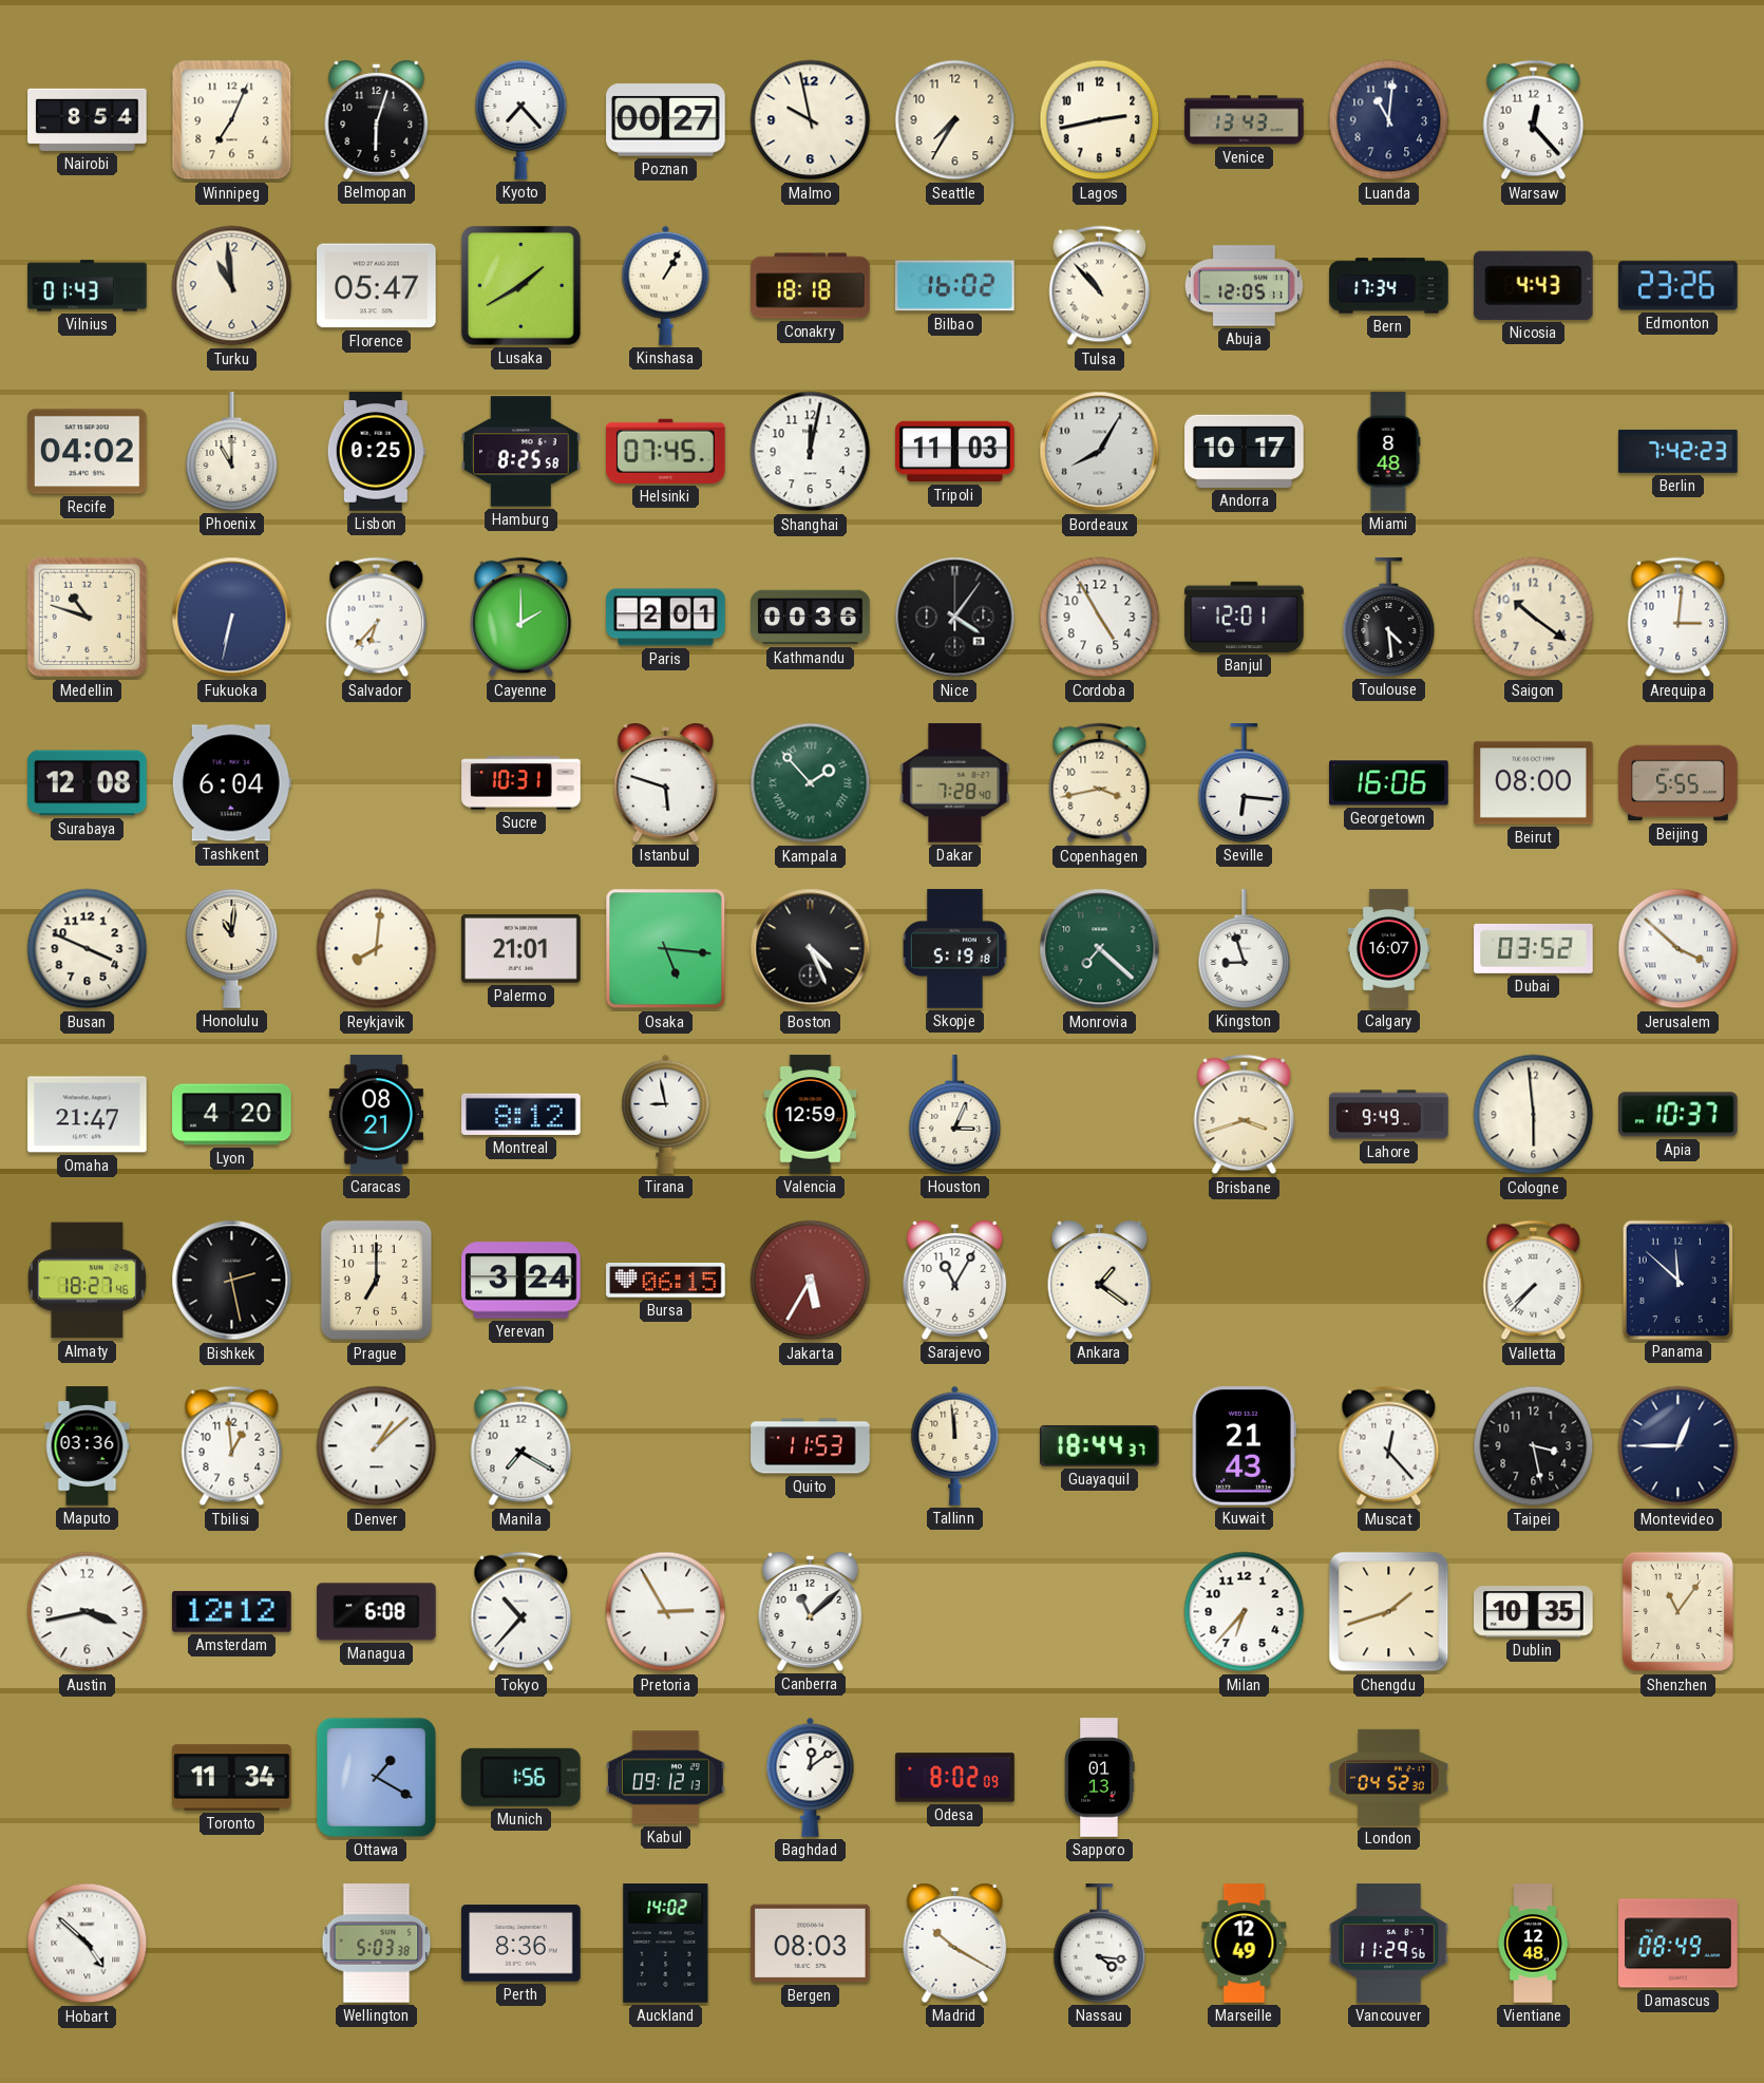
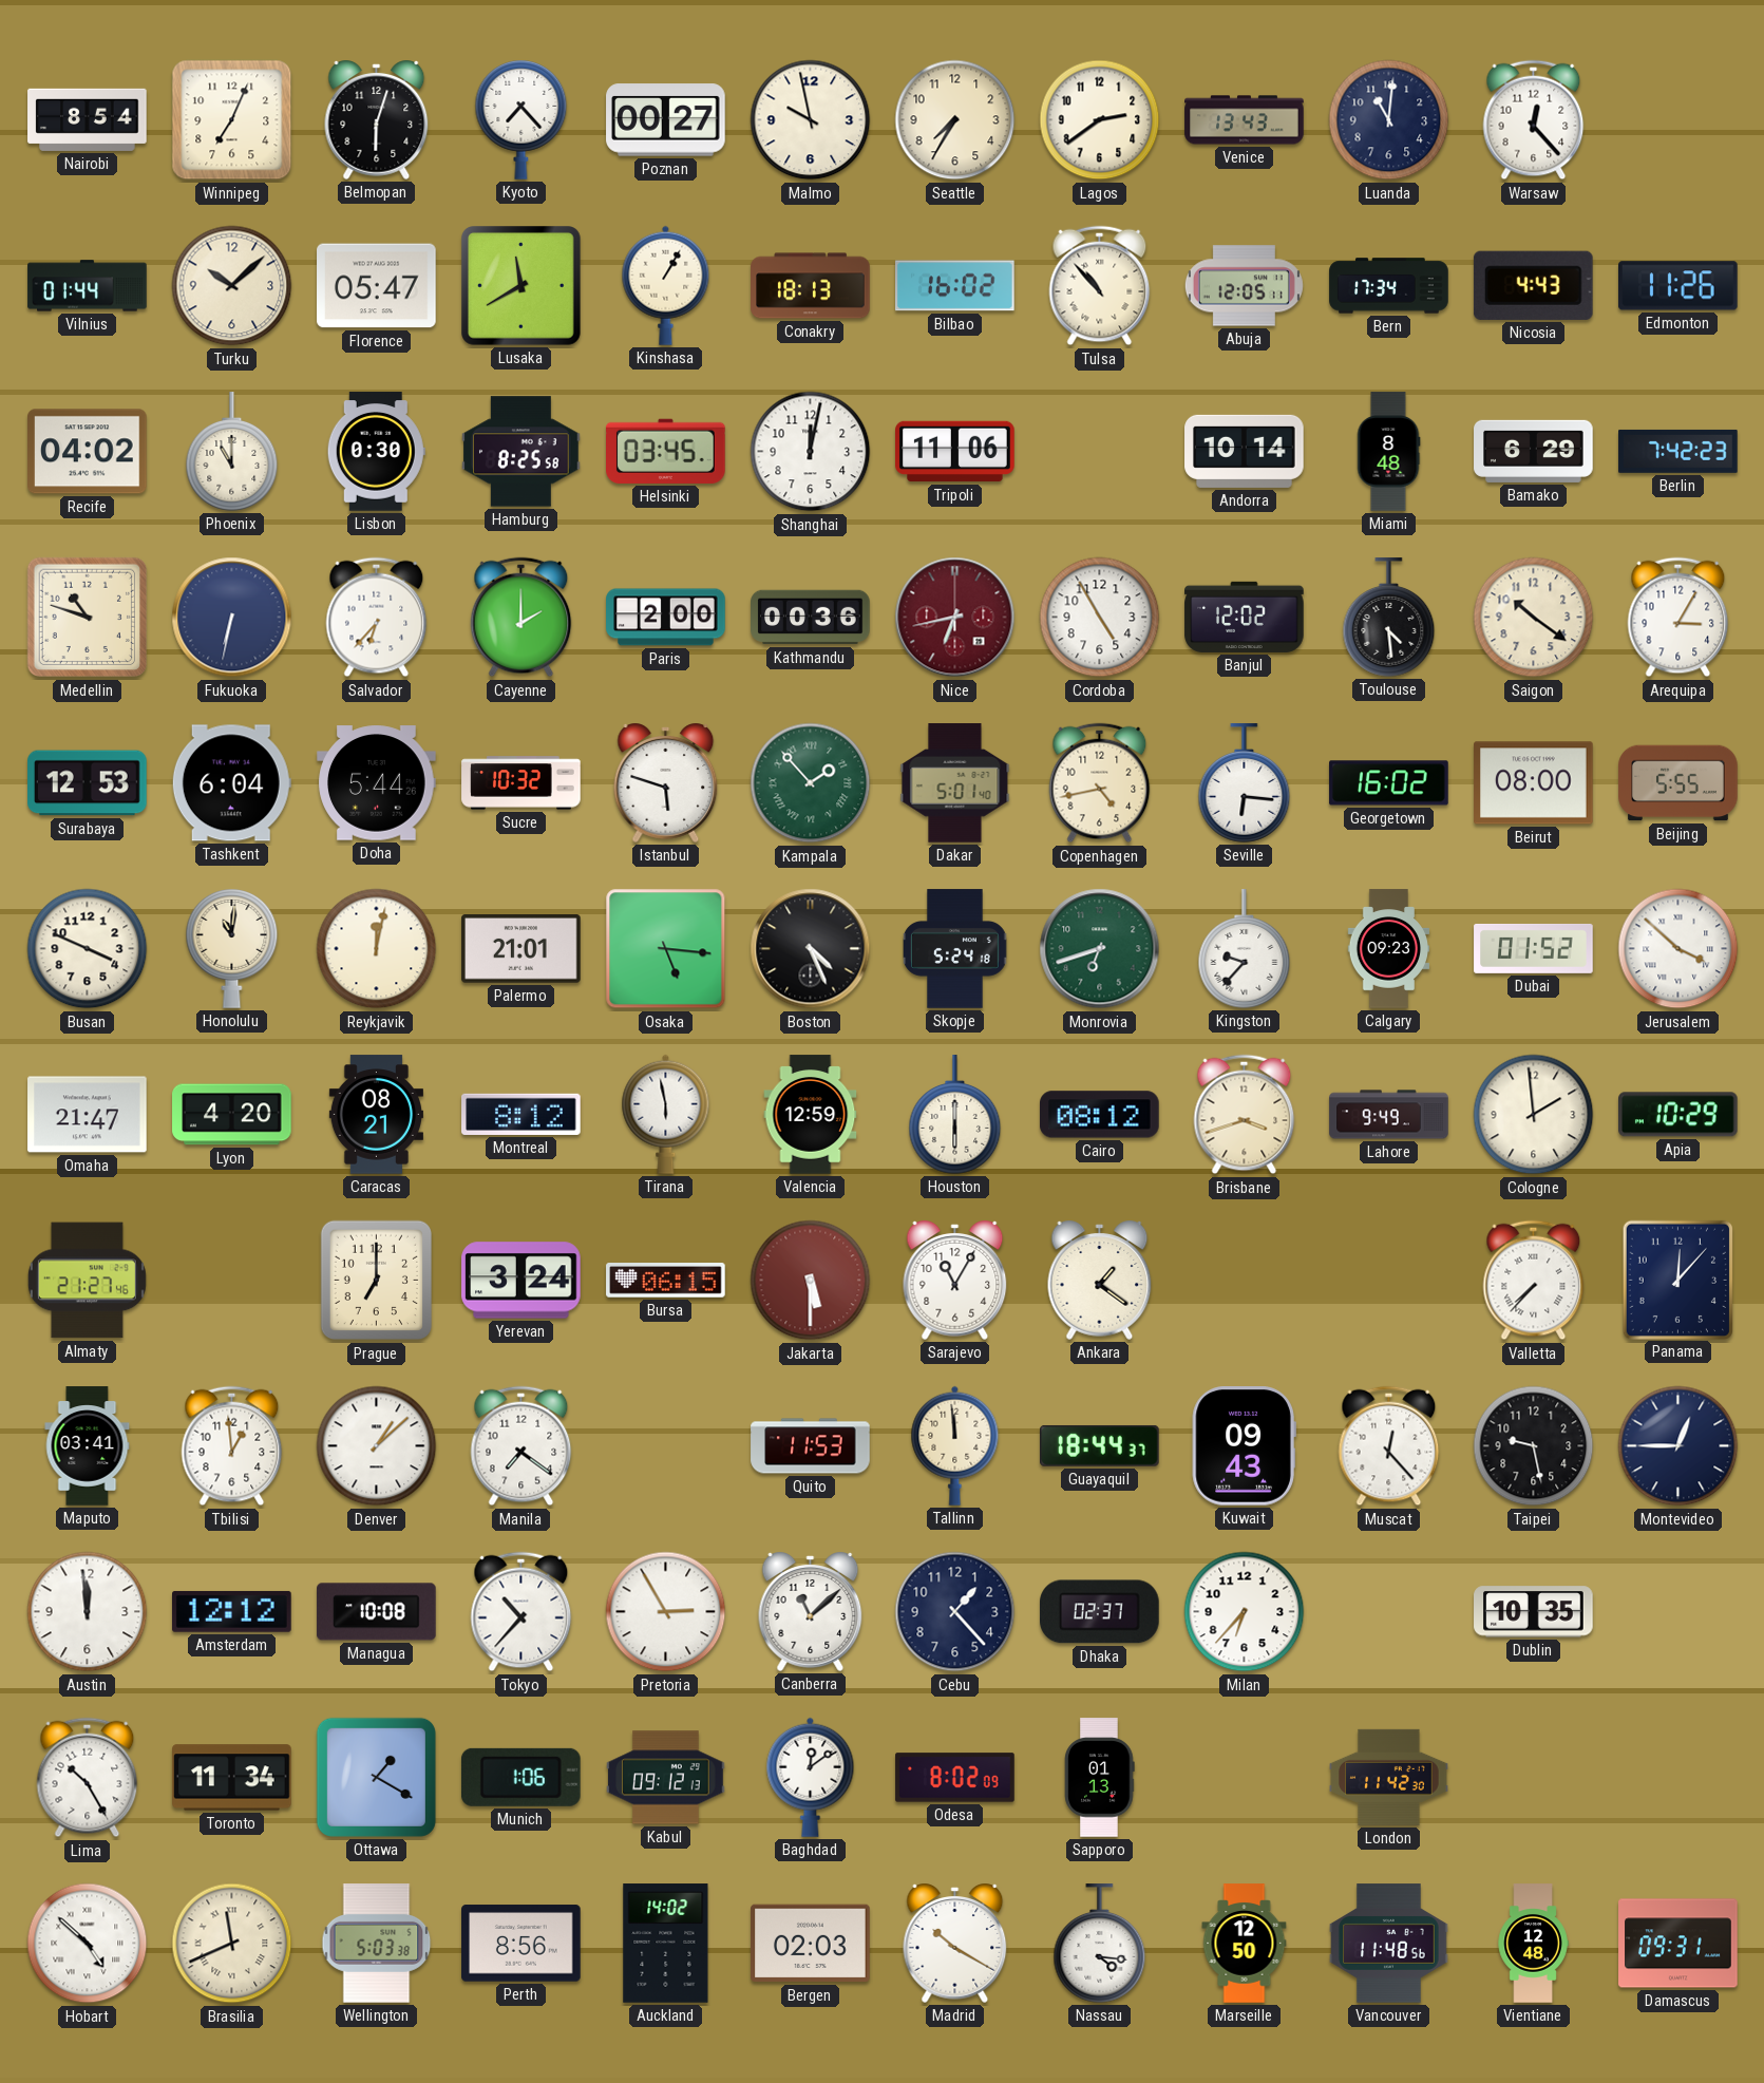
Lagos: 2:43 -> 2:39 (1100, 120)
Vilnius: 01:43 -> 01:44 (88, 286)
Turku: 10:59 -> 10:08 (232, 286)
Lusaka: 1:40 -> 11:40 (521, 286)
Conakry: 18:18 -> 18:13 (811, 286)
Edmonton: 23:26 -> 11:26 (1678, 286)
Lisbon: 0:25 -> 0:30 (376, 452)
Helsinki: 07:45 -> 03:45 (666, 451)
Tripoli: 11:03 -> 11:06 (955, 452)
Bordeaux: 8:05 -> none (1100, 452)
Andorra: 10:17 -> 10:14 (1245, 451)
Bamako: none -> 6:29 (1534, 451)
Paris: 2:01 -> 2:00 (666, 618)
Nice: 4:06 -> 6:43 (955, 618)
Nice dial: black -> burgundy (955, 618)
Banjul: 12:01 -> 12:02 (1245, 617)
Arequipa: 3:01 -> 3:05 (1678, 618)
Surabaya: 12:08 -> 12:53 (88, 783)
Doha: none -> 5:44 (377, 783)
Sucre: 10:31 -> 10:32 (521, 783)
Dakar: 7:28 -> 5:01 (955, 783)
Copenhagen: 3:43 -> 4:43 (1100, 783)
Georgetown: 16:06 -> 16:02 (1389, 783)
Reykjavik: 8:01 -> 12:02 (377, 949)
Skopje: 5:19 -> 5:24 (955, 949)
Monrovia: 7:22 -> 6:42 (1100, 949)
Kingston: 8:57 -> 9:37 (1245, 949)
Calgary: 16:07 -> 09:23 (1389, 949)
Dubai: 03:52 -> 01:52 (1534, 948)
Tirana: 8:58 -> 5:58 (666, 1114)
Houston: 3:04 -> 6:00 (955, 1115)
Cairo: none -> 08:12 (1100, 1115)
Cologne: 5:59 -> 1:59 (1534, 1115)
Apia: 10:37 -> 10:29 (1678, 1115)
Almaty: 18:27 -> 21:27 (87, 1281)
Bishkek: 2:28 -> none (232, 1281)
Jakarta: 5:35 -> 5:30 (811, 1281)
Panama: 11:52 -> 12:07 (1677, 1280)
Maputo: 03:36 -> 03:41 (88, 1446)
Manila: 7:20 -> 7:21 (521, 1446)
Kuwait: 21:43 -> 09:43 (1244, 1446)
Taipei: 3:28 -> 9:28 (1534, 1446)
Austin: 3:43 -> 11:59 (88, 1612)
Managua: 6:08 -> 10:08 (377, 1612)
Cebu: none -> 1:23 (955, 1612)
Dhaka: none -> 02:37 (1100, 1612)
Chengdu: 1:42 -> none (1389, 1612)
Shenzhen: 11:06 -> none (1677, 1612)
Lima: none -> 10:25 (88, 1778)
Munich: 1:56 -> 1:06 (520, 1777)
London: 04:52 -> 11:42 (1389, 1777)
Brasilia: none -> 11:41 (232, 1944)
Perth: 8:36 -> 8:56 (521, 1944)
Bergen: 08:03 -> 02:03 (811, 1944)
Marseille: 12:49 -> 12:50 (1245, 1944)
Vancouver: 11:29 -> 11:48 (1389, 1944)
Damascus: 08:49 -> 09:31 (1678, 1944)
